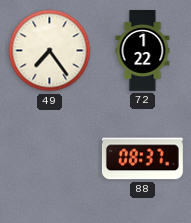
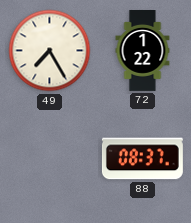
49: 7:24 -> 7:25 (50, 51)
